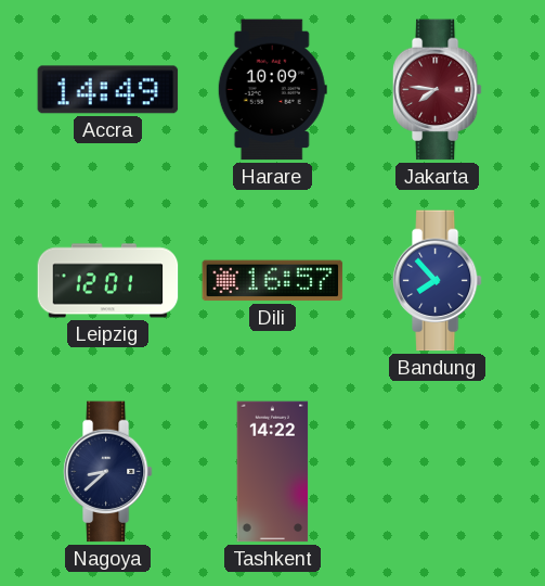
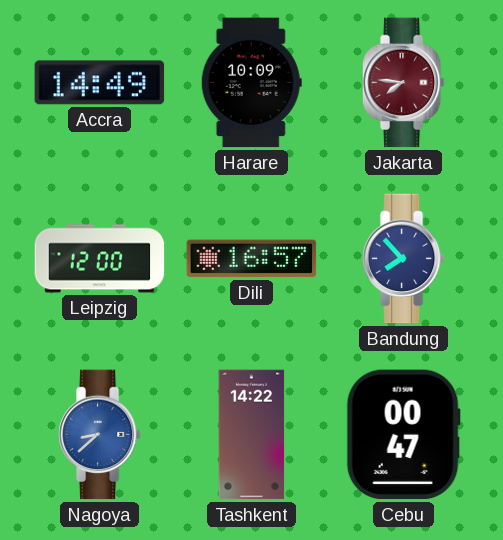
Leipzig: 12:01 -> 12:00 (100, 259)
Nagoya dial: navy -> blue (99, 435)
Cebu: none -> 00:47 (403, 435)
